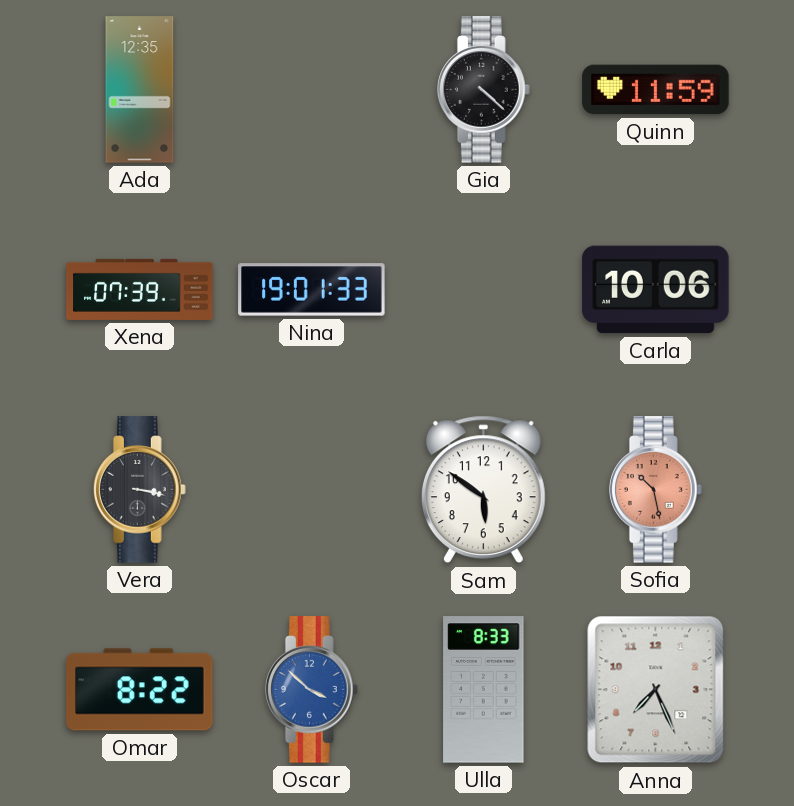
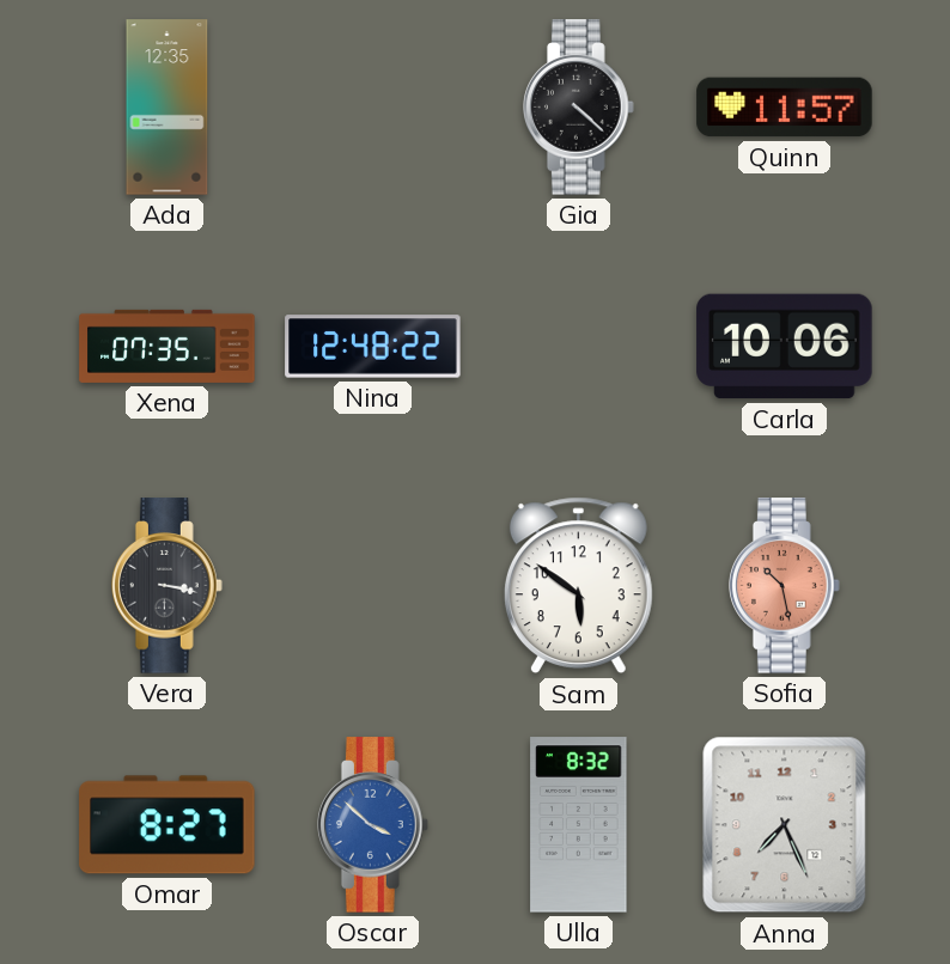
Quinn: 11:59 -> 11:57 (785, 108)
Xena: 07:39 -> 07:35 (168, 346)
Nina: 19:01 -> 12:48 (373, 347)
Omar: 8:22 -> 8:27 (168, 825)
Ulla: 8:33 -> 8:32 (579, 825)
